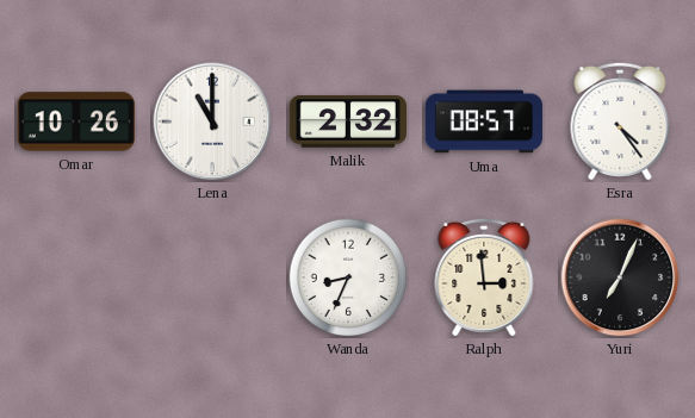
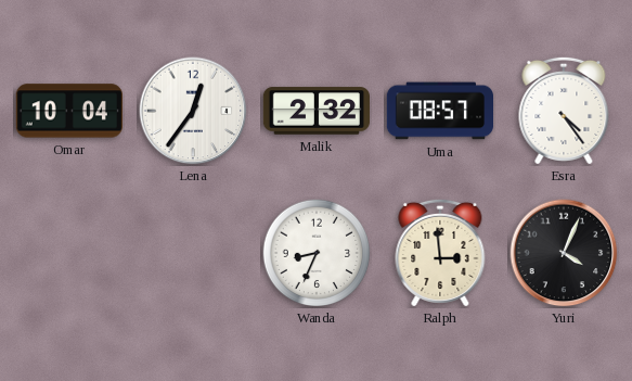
Omar: 10:26 -> 10:04 (69, 111)
Lena: 11:00 -> 12:36 (193, 111)
Yuri: 7:04 -> 4:04 (564, 253)
